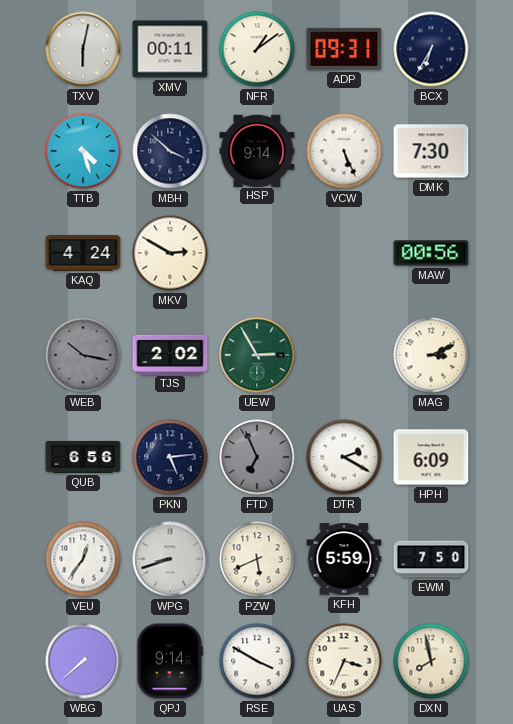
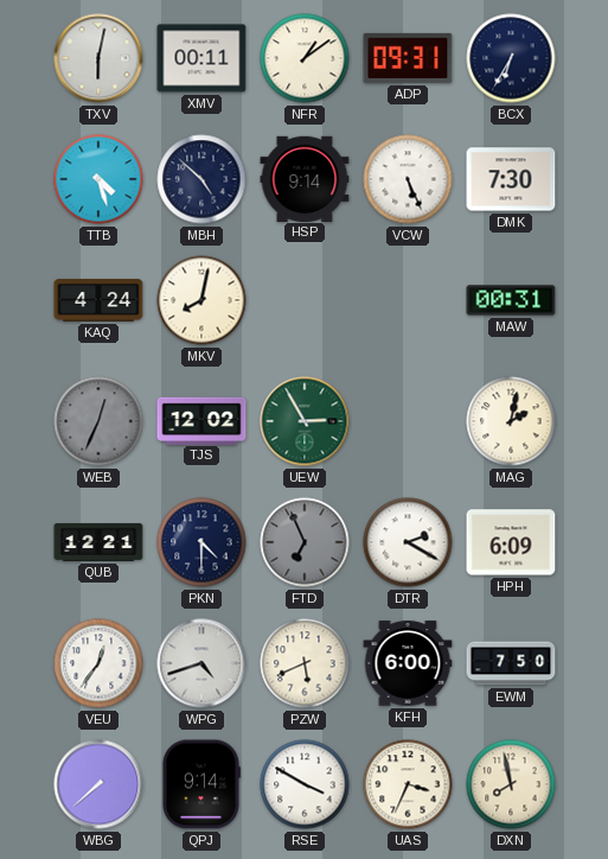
MBH: 3:52 -> 4:52 (201, 179)
MKV: 2:50 -> 8:02 (201, 300)
MAW: 00:56 -> 00:31 (511, 300)
WEB: 10:17 -> 12:34 (98, 421)
TJS: 2:02 -> 12:02 (201, 420)
MAG: 3:11 -> 2:02 (511, 421)
QUB: 6:56 -> 12:21 (98, 542)
PKN: 5:14 -> 4:30 (201, 542)
WPG: 8:42 -> 4:42 (201, 663)
KFH: 5:59 -> 6:00 (408, 663)
